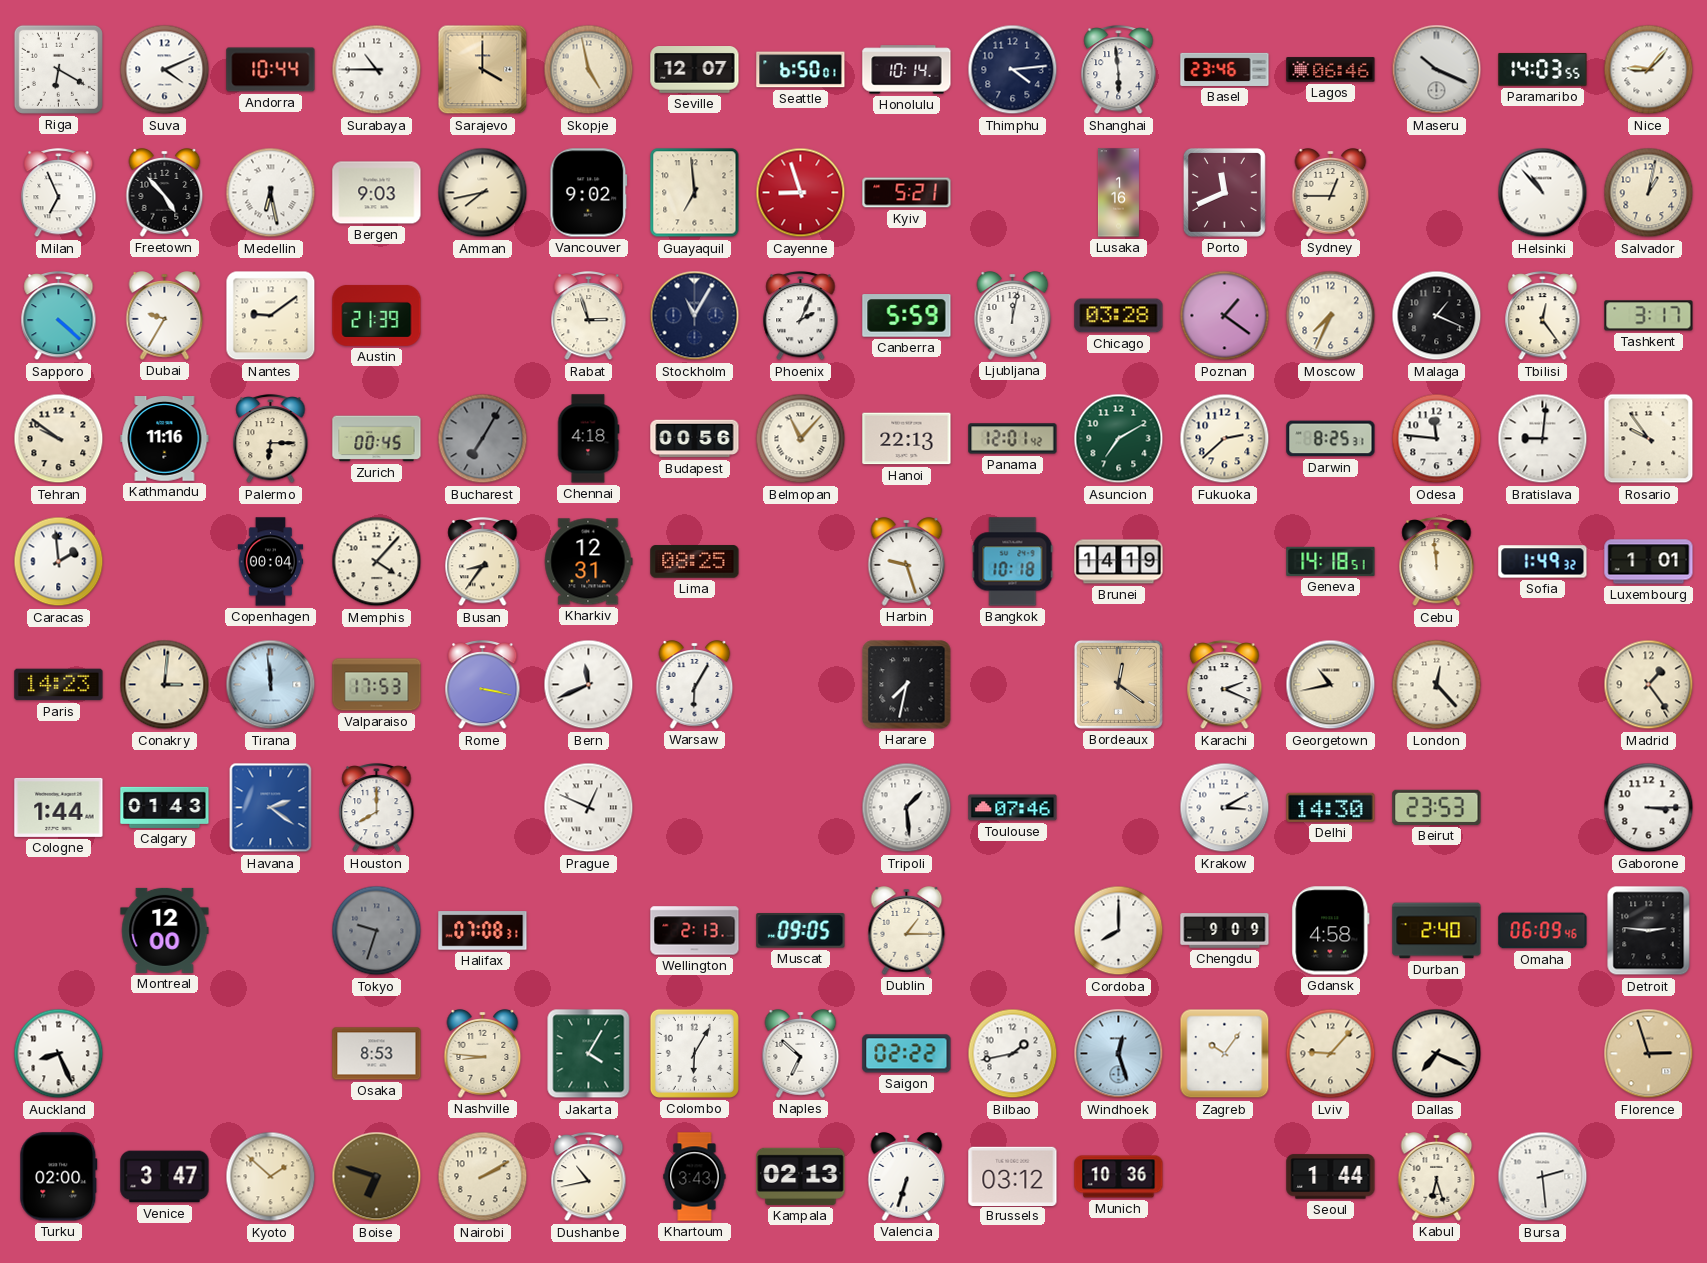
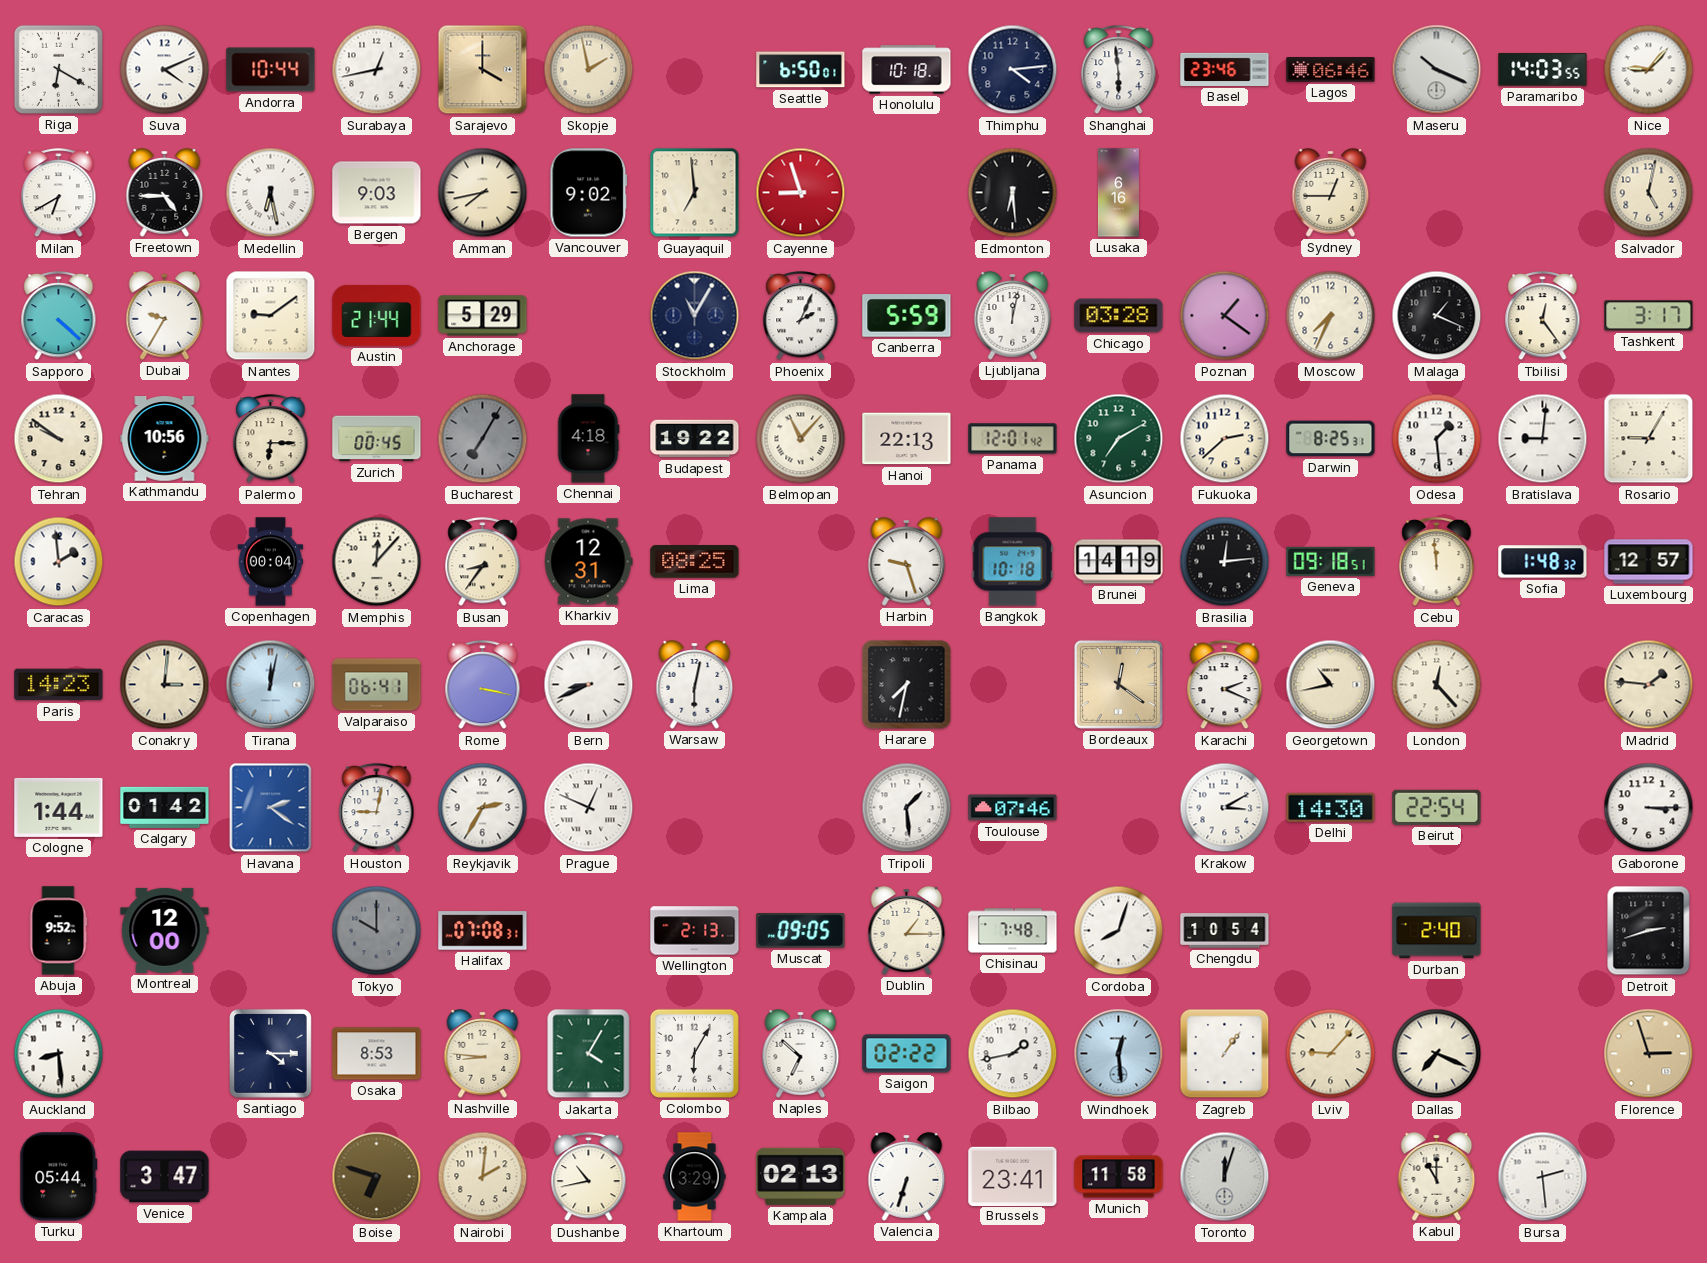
Surabaya: 10:45 -> 12:43 (377, 70)
Skopje: 4:58 -> 1:58 (589, 70)
Seville: 12:07 -> none (695, 70)
Honolulu: 10:14 -> 10:18 (907, 70)
Milan: 6:56 -> 6:40 (59, 193)
Freetown: 4:53 -> 4:45 (165, 193)
Kyiv: 5:21 -> none (907, 193)
Edmonton: none -> 6:29 (1013, 193)
Lusaka: 1:16 -> 6:16 (1118, 193)
Porto: 11:41 -> none (1224, 192)
Helsinki: 10:53 -> none (1543, 193)
Salvador: 1:02 -> 5:02 (1649, 193)
Austin: 21:39 -> 21:44 (377, 315)
Anchorage: none -> 5:29 (483, 316)
Rabat: 2:57 -> none (589, 316)
Kathmandu: 11:16 -> 10:56 (165, 439)
Budapest: 00:56 -> 19:22 (695, 439)
Odesa: 11:46 -> 1:29 (1437, 439)
Rosario: 9:54 -> 9:05 (1649, 439)
Memphis: 4:07 -> 12:07 (377, 562)
Brasilia: none -> 12:14 (1225, 562)
Geneva: 14:18 -> 09:18 (1331, 561)
Sofia: 1:49 -> 1:48 (1543, 562)
Luxembourg: 1:01 -> 12:57 (1649, 562)
Tirana: 11:59 -> 12:02 (271, 685)
Valparaiso: 17:53 -> 06:41 (377, 685)
Bern: 11:41 -> 8:41 (589, 685)
Warsaw: 6:05 -> 6:02 (695, 685)
Madrid: 1:24 -> 1:46 (1649, 685)
Calgary: 01:43 -> 01:42 (165, 807)
Houston: 8:00 -> 9:02 (377, 808)
Reykjavik: none -> 2:35 (483, 808)
Beirut: 23:53 -> 22:54 (1437, 807)
Abuja: none -> 9:52 (58, 931)
Tokyo: 9:33 -> 10:00 (377, 931)
Chisinau: none -> 7:48 (1013, 931)
Cordoba: 8:00 -> 8:03 (1119, 931)
Chengdu: 9:09 -> 10:54 (1225, 931)
Gdansk: 4:58 -> none (1331, 931)
Omaha: 06:09 -> none (1543, 931)
Detroit: 2:46 -> 2:42 (1649, 931)
Auckland: 8:26 -> 8:29 (59, 1054)
Santiago: none -> 4:15 (270, 1053)
Windhoek: 12:27 -> 12:29 (1119, 1054)
Zagreb: 10:06 -> 1:06 (1225, 1054)
Turku: 02:00 -> 05:44 (59, 1177)
Kyoto: 1:52 -> none (271, 1177)
Nairobi: 2:10 -> 2:01 (483, 1177)
Khartoum: 3:43 -> 3:29 (695, 1177)
Brussels: 03:12 -> 23:41 (1013, 1176)
Munich: 10:36 -> 11:58 (1119, 1177)
Toronto: none -> 12:03 (1225, 1177)
Seoul: 1:44 -> none (1331, 1177)
Kabul: 6:27 -> 11:00 (1437, 1177)
